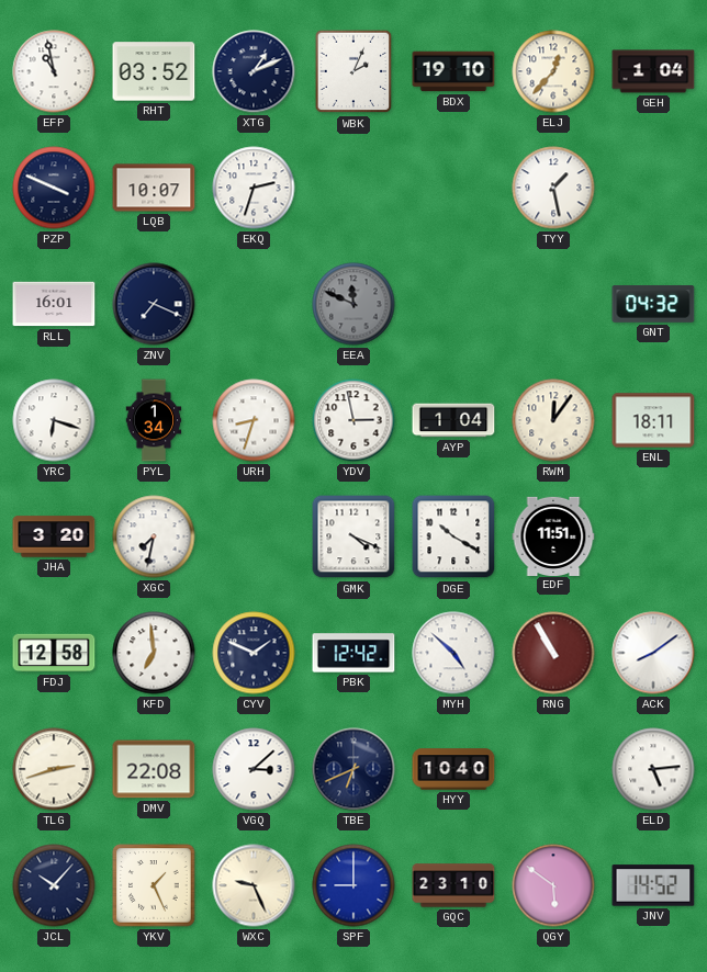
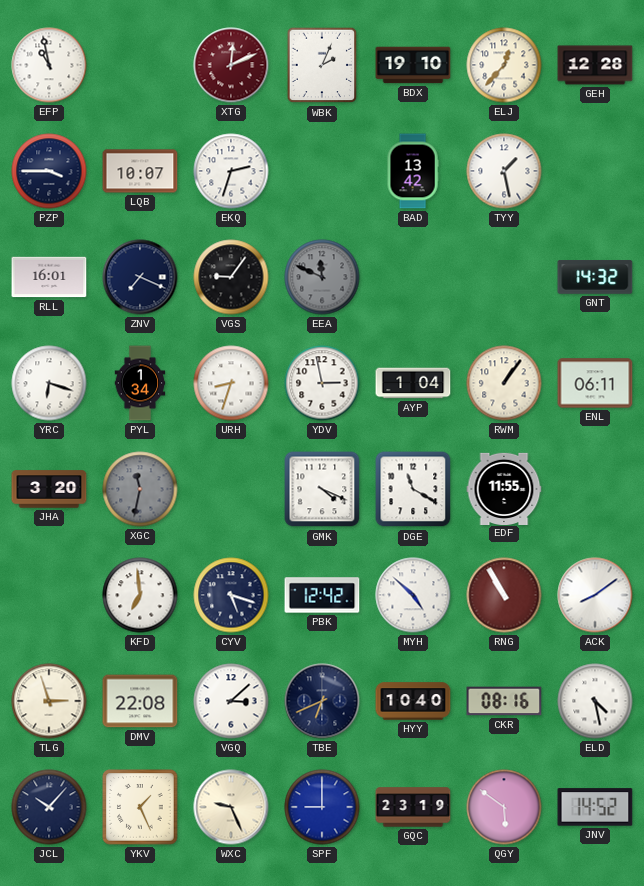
RHT: 03:52 -> none (154, 71)
XTG: 1:11 -> 12:11 (231, 65)
XTG dial: navy -> burgundy (231, 65)
GEH: 1:04 -> 12:28 (595, 65)
PZP: 3:49 -> 3:45 (49, 171)
BAD: none -> 13:42 (413, 171)
VGS: none -> 9:06 (231, 277)
GNT: 04:32 -> 14:32 (595, 278)
RWM: 12:06 -> 1:06 (504, 383)
ENL: 18:11 -> 06:11 (595, 383)
XGC: 7:32 -> 11:32 (140, 489)
XGC dial: white -> grey (140, 489)
DGE: 10:20 -> 11:20 (413, 489)
EDF: 11:51 -> 11:55 (504, 488)
FDJ: 12:58 -> none (54, 653)
CYV: 1:49 -> 5:18 (231, 595)
TLG: 2:42 -> 2:57 (49, 701)
CKR: none -> 08:16 (504, 701)
ELD: 5:14 -> 4:28 (595, 701)
GQC: 23:10 -> 23:19 (413, 807)
